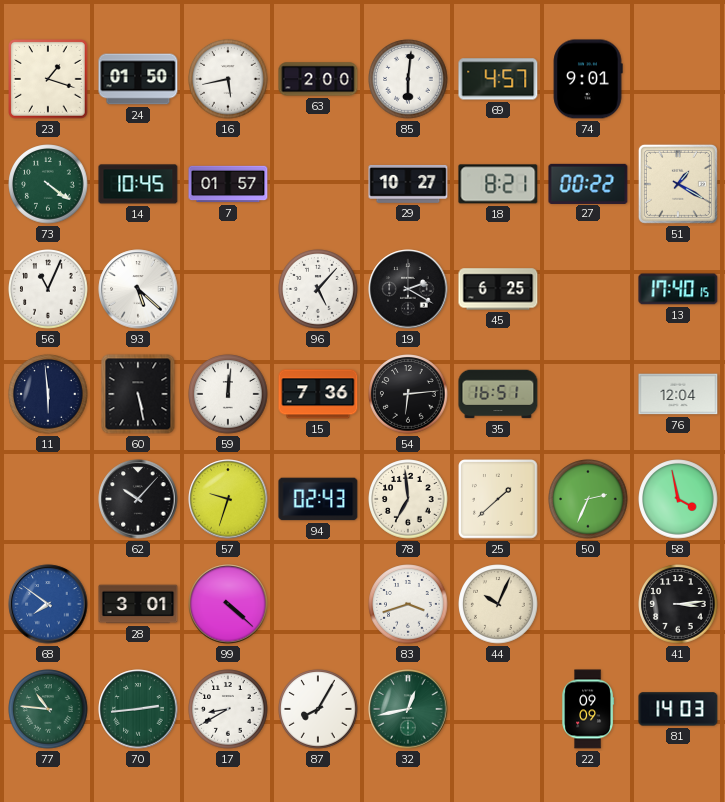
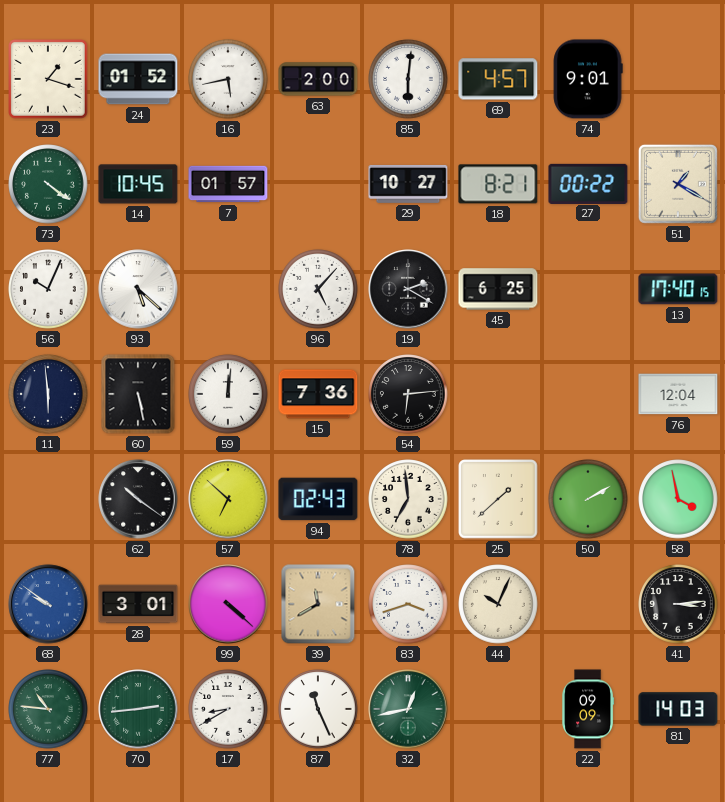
24: 01:50 -> 01:52 (138, 79)
56: 11:04 -> 10:04 (48, 289)
35: 16:51 -> none (498, 394)
62: 10:07 -> 10:21 (138, 499)
57: 9:33 -> 6:52 (228, 499)
50: 2:34 -> 2:10 (588, 499)
68: 7:51 -> 9:51 (48, 604)
39: none -> 11:40 (318, 604)
87: 8:05 -> 11:26 (318, 709)
